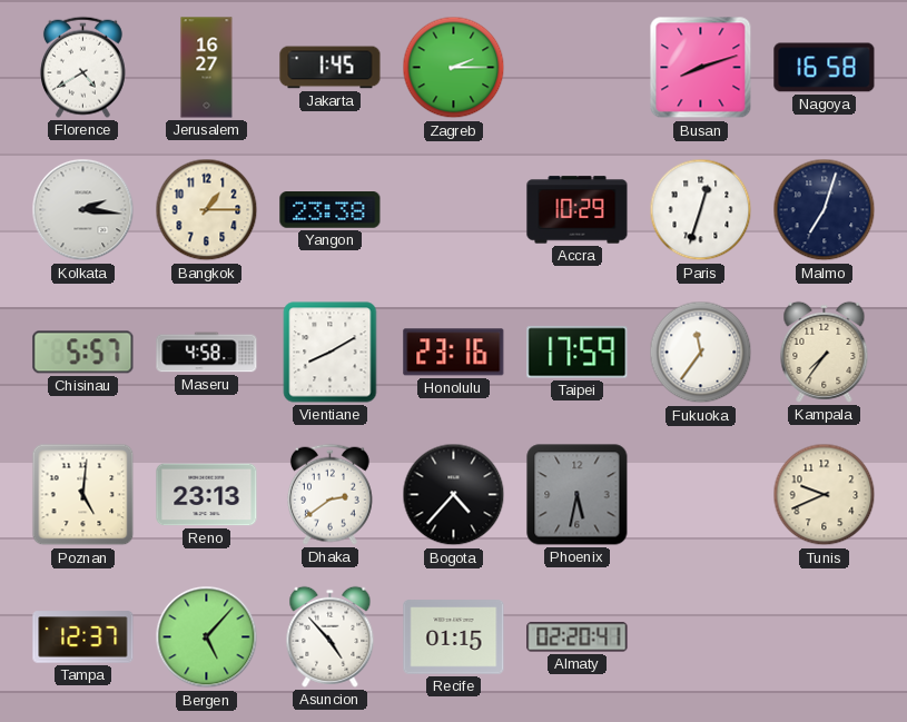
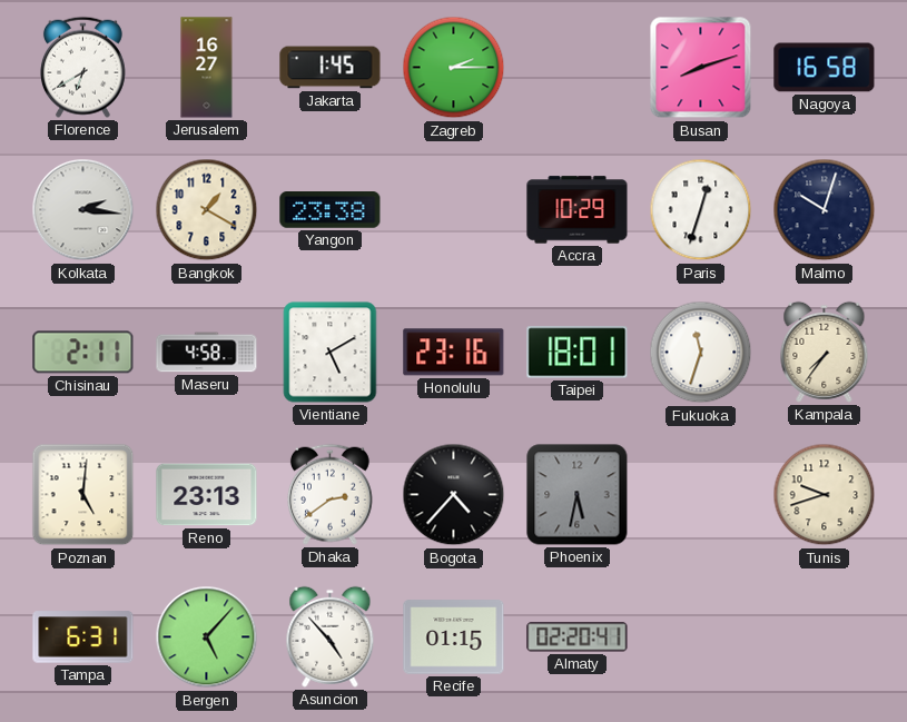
Florence: 4:40 -> 6:40 (82, 67)
Bangkok: 1:15 -> 1:20 (207, 210)
Malmo: 7:03 -> 10:03 (825, 210)
Chisinau: 5:57 -> 2:11 (83, 353)
Vientiane: 8:10 -> 5:10 (331, 353)
Taipei: 17:59 -> 18:01 (578, 353)
Fukuoka: 11:36 -> 11:33 (701, 353)
Tunis: 9:41 -> 9:42 (825, 495)
Tampa: 12:37 -> 6:31 (83, 637)
